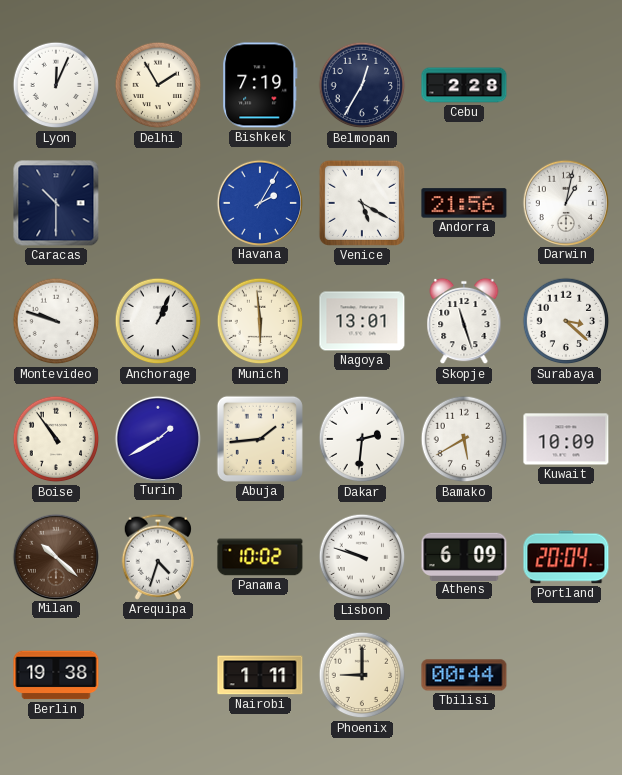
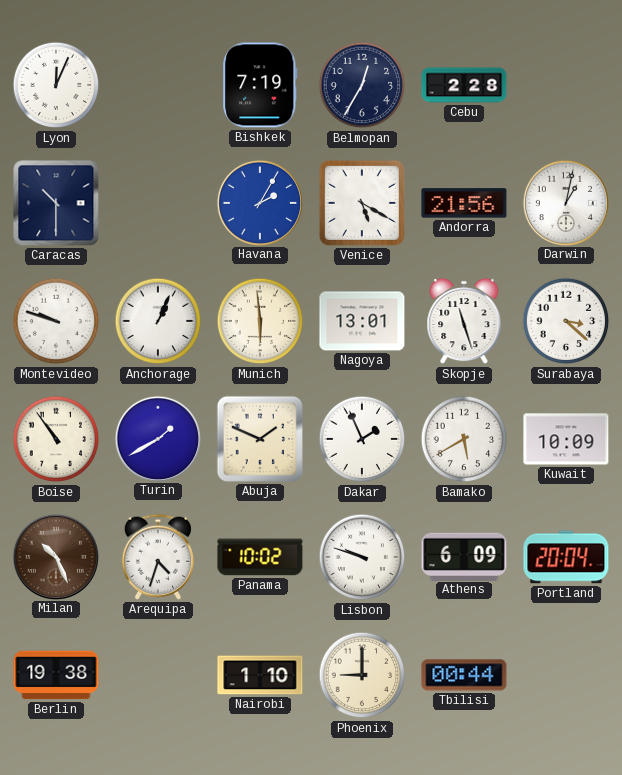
Delhi: 1:55 -> none (158, 85)
Abuja: 1:44 -> 1:49 (260, 439)
Dakar: 2:31 -> 1:56 (362, 439)
Milan: 10:22 -> 10:26 (55, 556)
Nairobi: 1:11 -> 1:10 (260, 675)
